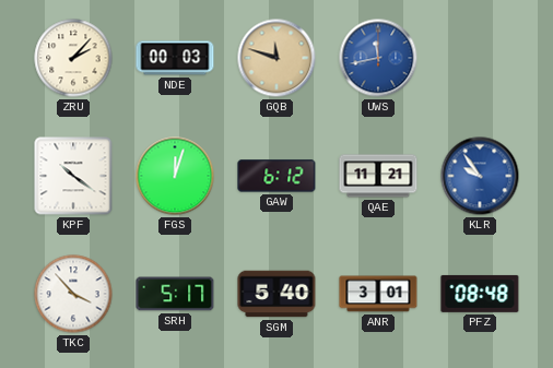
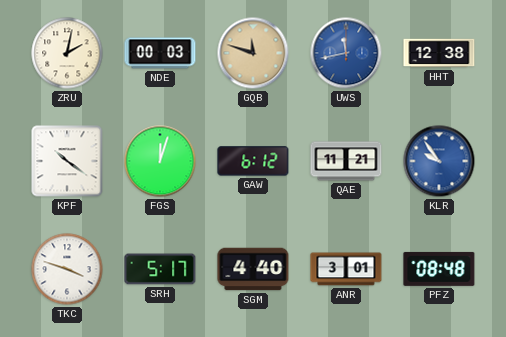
ZRU: 2:07 -> 2:02 (67, 53)
HHT: none -> 12:38 (439, 53)
TKC: 3:53 -> 3:48 (67, 269)
SGM: 5:40 -> 4:40 (253, 269)
